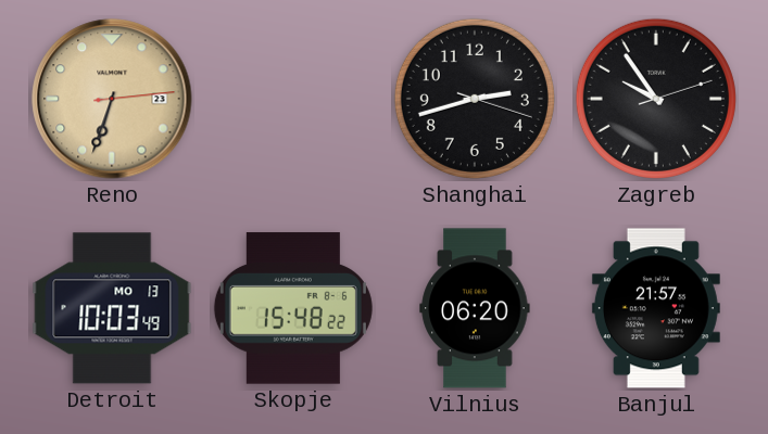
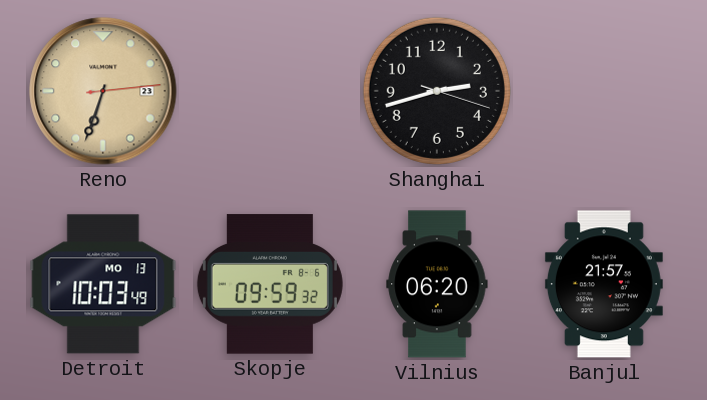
Zagreb: 9:54 -> none (656, 99)
Skopje: 15:48 -> 09:59 (270, 284)
